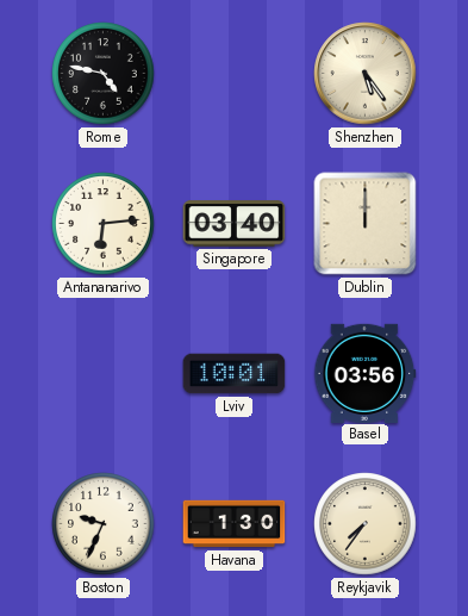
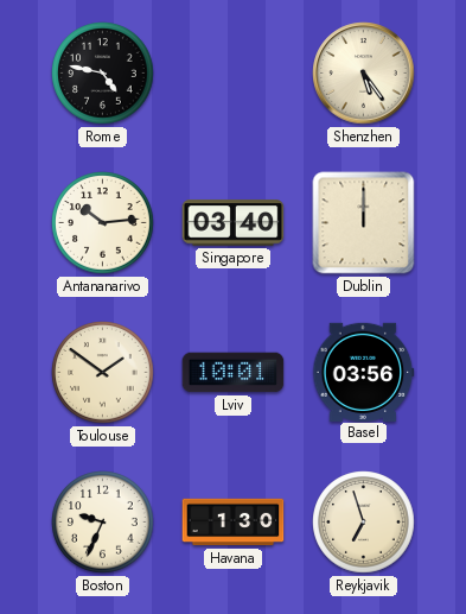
Antananarivo: 6:14 -> 10:14 (103, 223)
Toulouse: none -> 1:51 (103, 373)
Reykjavik: 7:36 -> 6:57 (364, 523)
